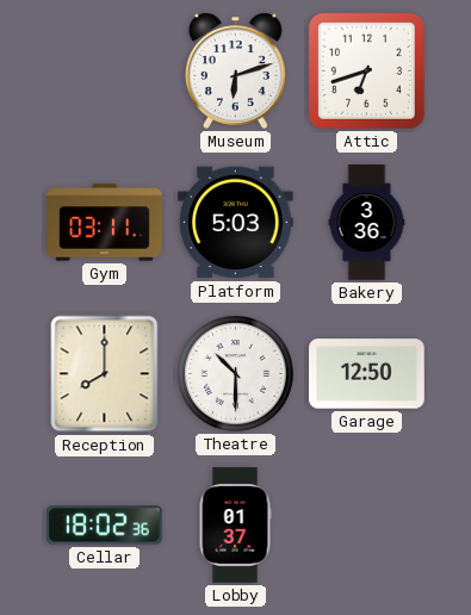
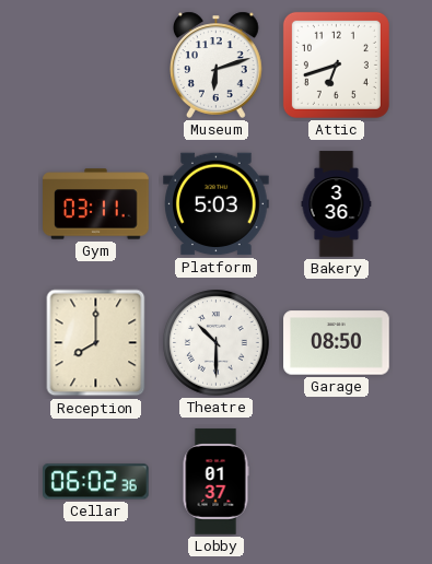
Garage: 12:50 -> 08:50 (337, 343)
Cellar: 18:02 -> 06:02 (96, 482)
